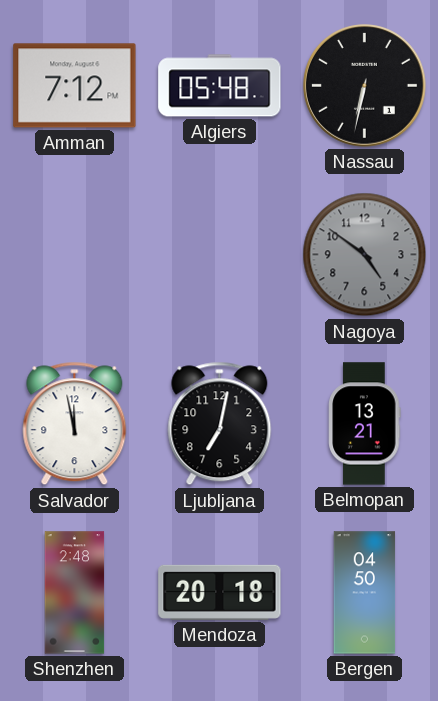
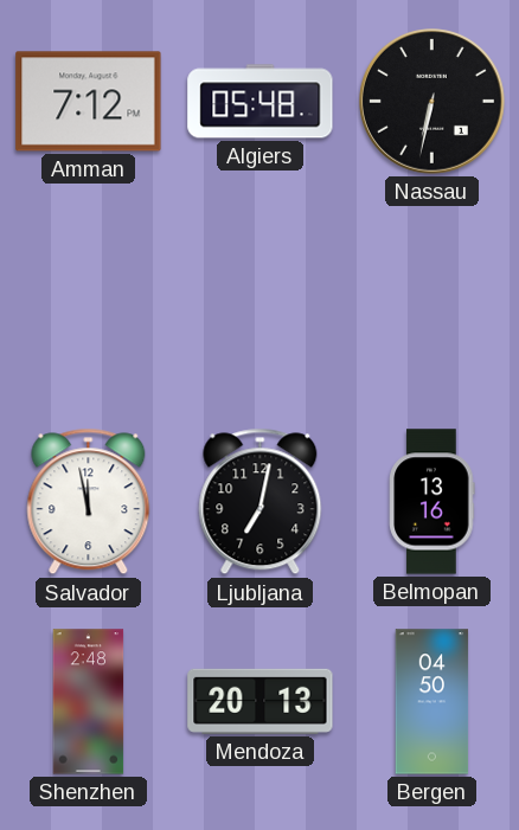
Nagoya: 4:51 -> none (365, 255)
Belmopan: 13:21 -> 13:16 (432, 502)
Mendoza: 20:18 -> 20:13 (261, 701)
